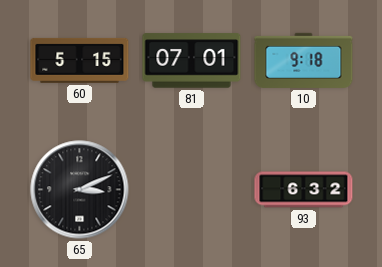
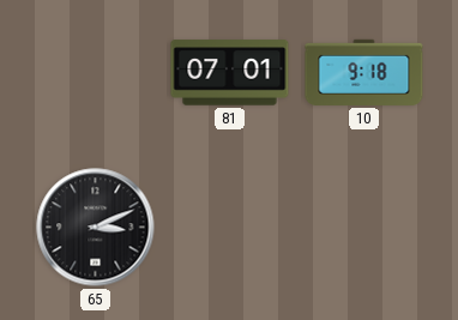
60: 5:15 -> none (80, 60)
93: 6:32 -> none (304, 190)
